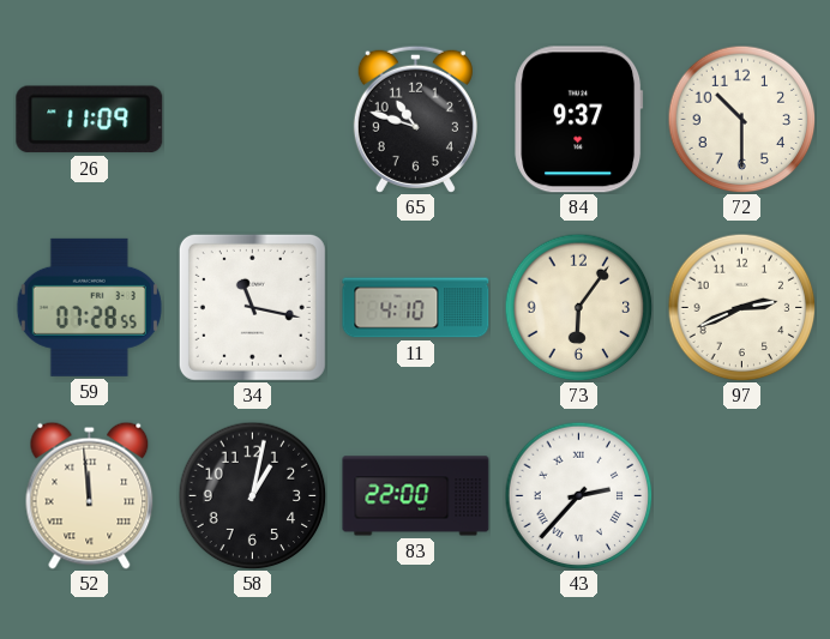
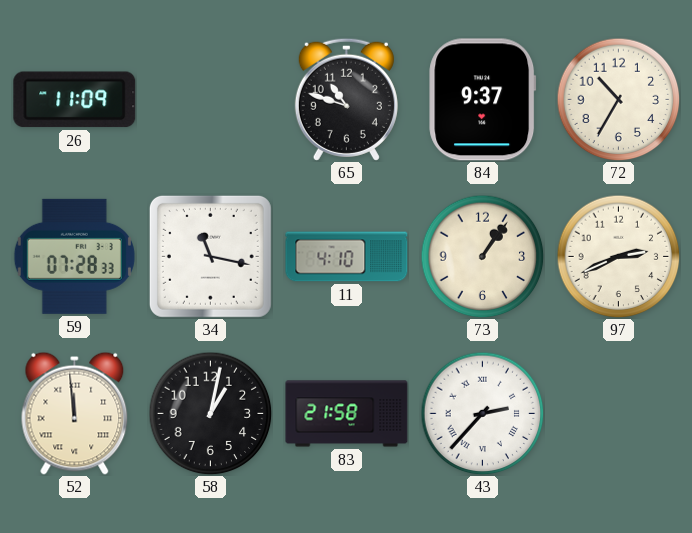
72: 10:30 -> 10:35 (618, 99)
59: 07:28:55 -> 07:28:33 (74, 256)
73: 6:06 -> 1:06 (482, 256)
83: 22:00 -> 21:58 (347, 414)
